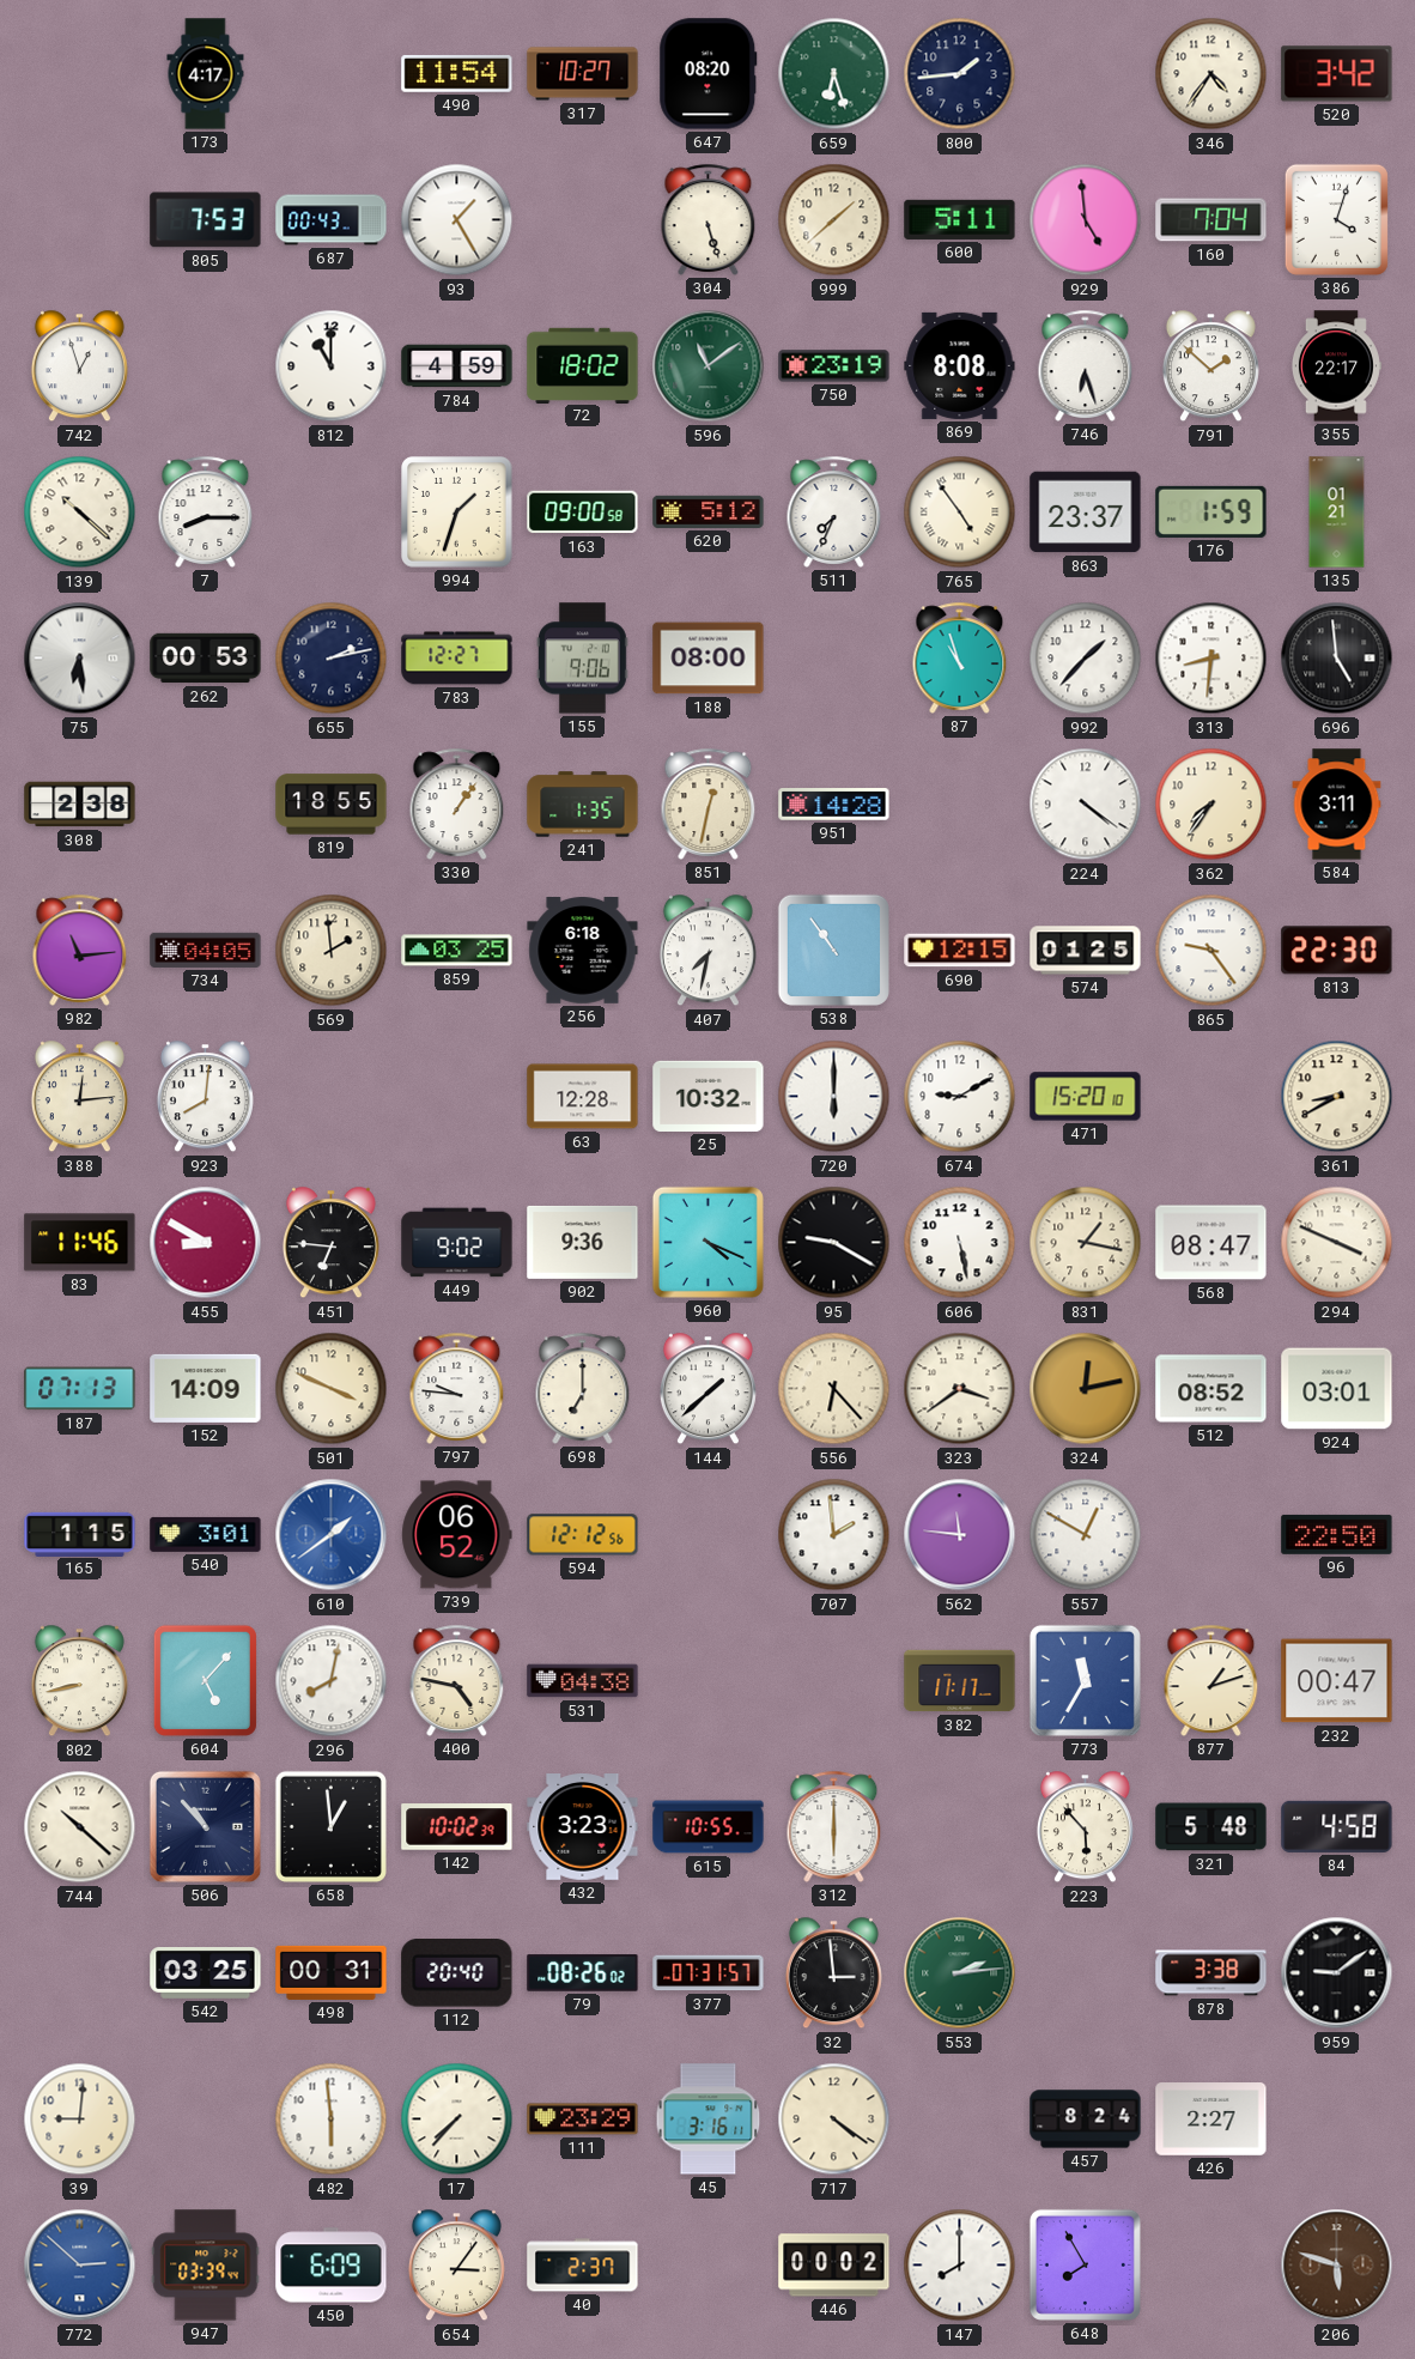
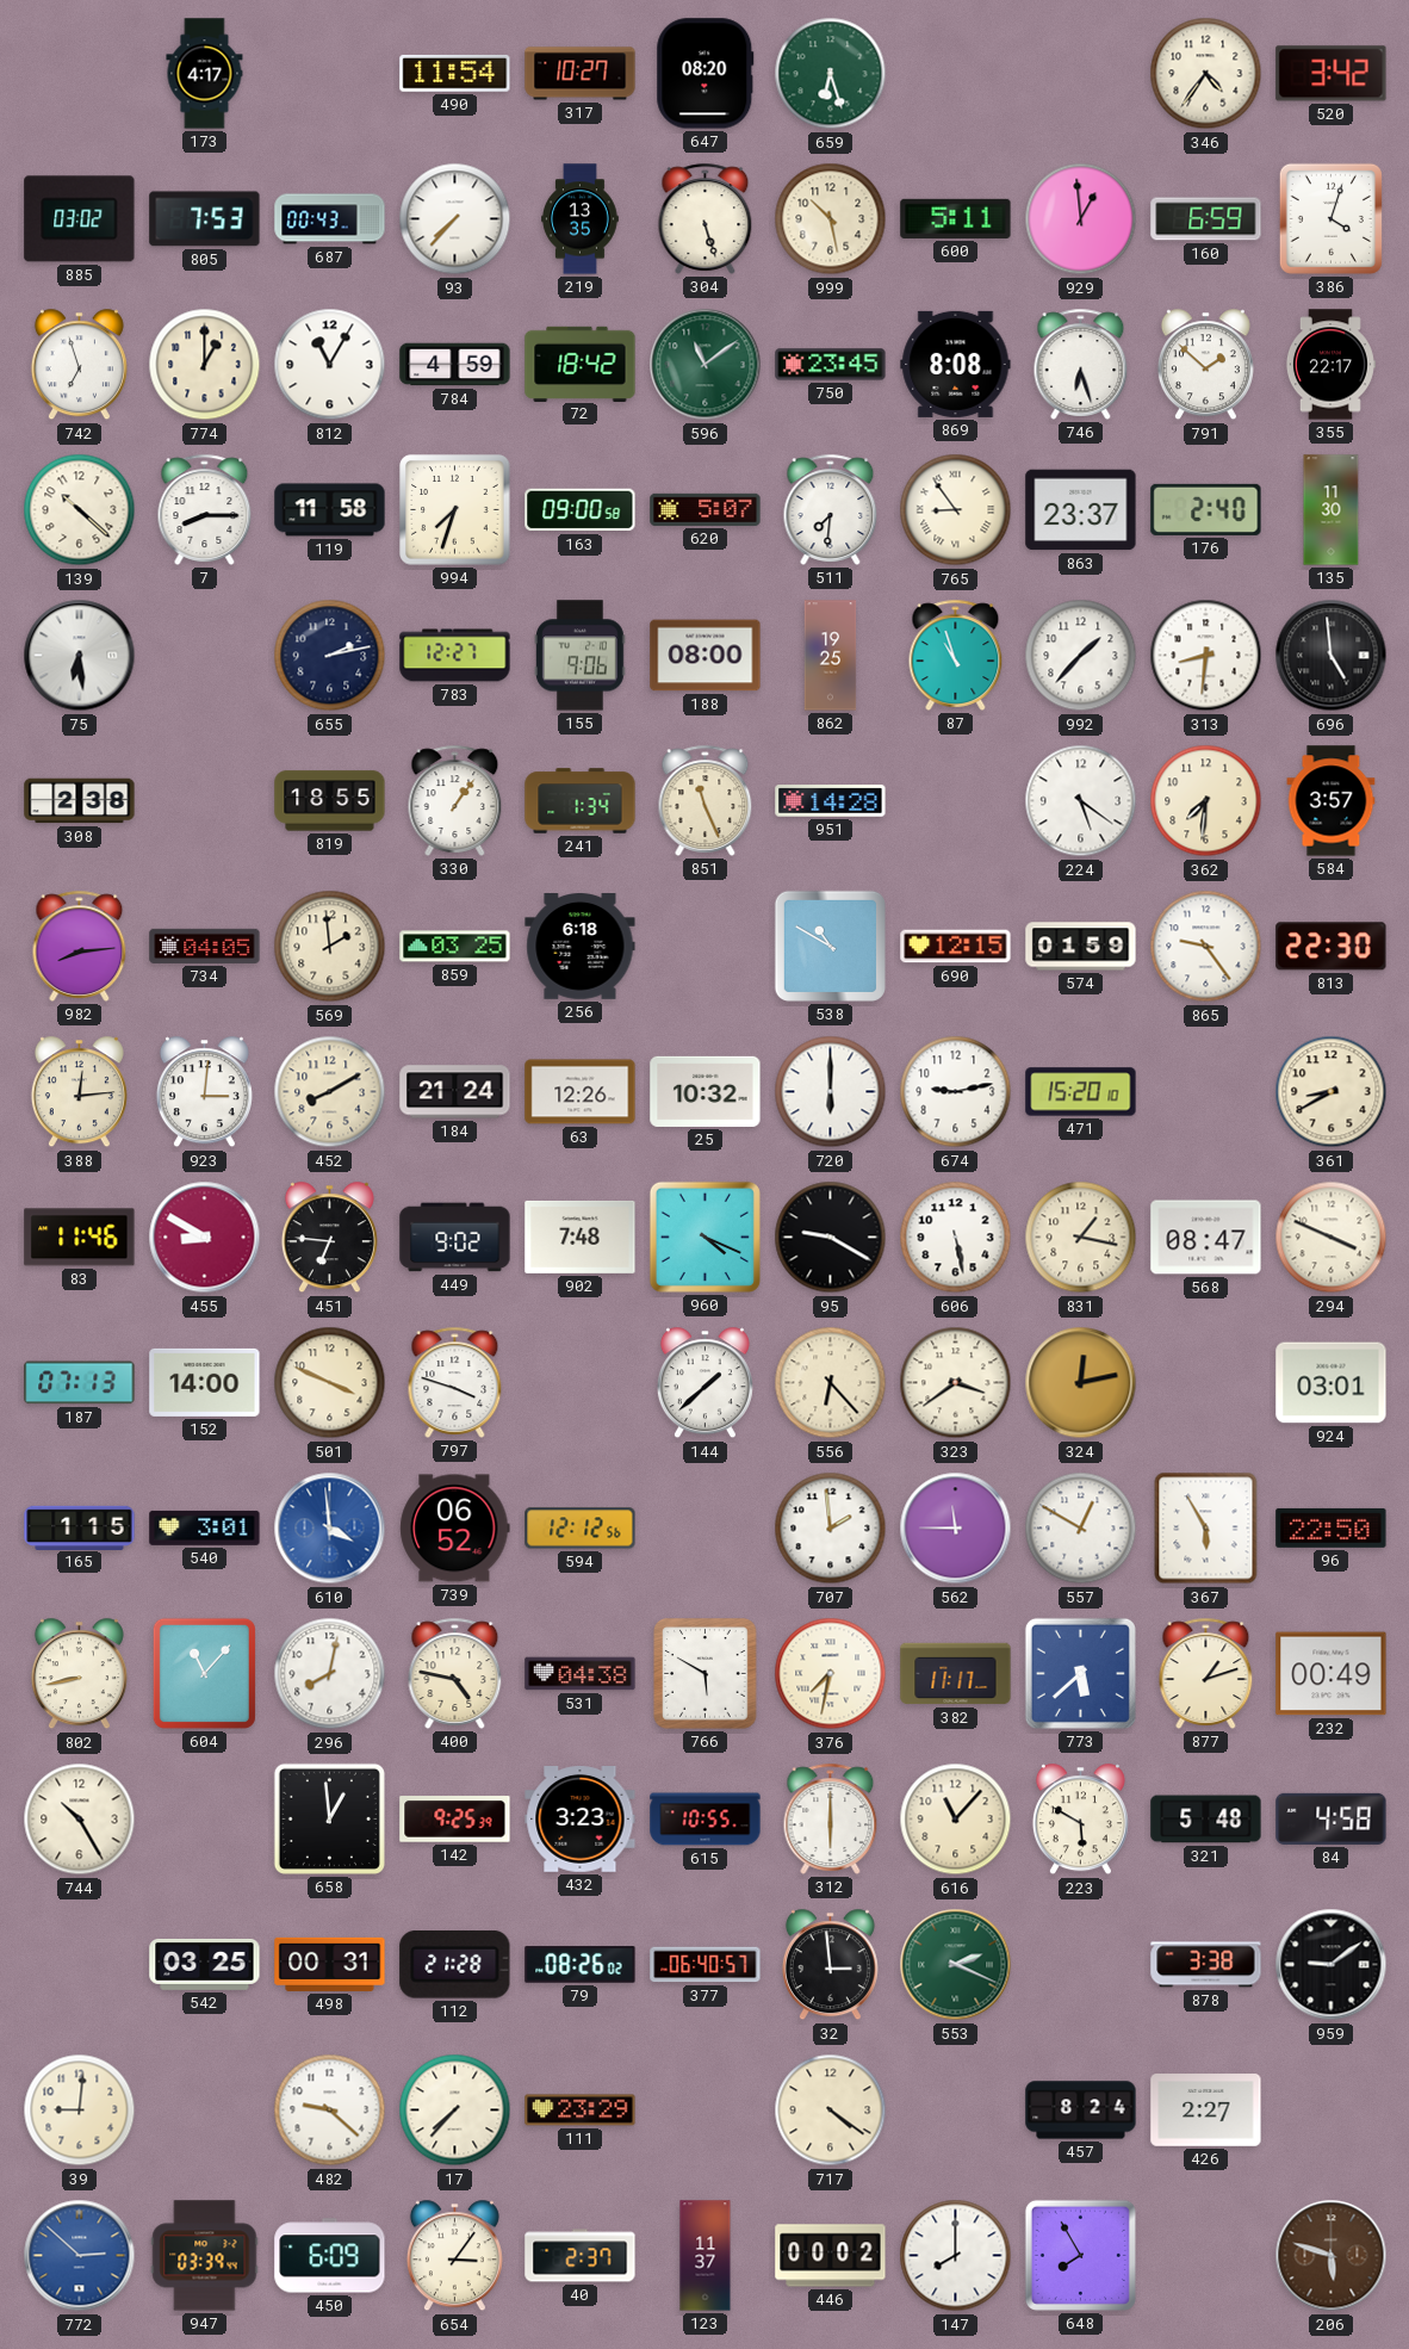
800: 1:44 -> none (960, 74)
885: none -> 03:02 (80, 219)
93: 1:25 -> 7:37 (455, 219)
219: none -> 13:35 (581, 219)
999: 1:38 -> 10:28 (831, 219)
929: 4:59 -> 12:59 (1081, 219)
160: 7:04 -> 6:59 (1206, 219)
742: 12:57 -> 6:57 (79, 365)
774: none -> 1:00 (205, 365)
812: 11:00 -> 11:05 (330, 365)
72: 18:02 -> 18:42 (581, 364)
750: 23:19 -> 23:45 (831, 365)
119: none -> 11:58 (330, 510)
994: 1:33 -> 7:33 (455, 510)
620: 5:12 -> 5:07 (706, 509)
511: 7:34 -> 7:31 (831, 509)
765: 4:54 -> 8:54 (956, 510)
176: 1:59 -> 2:40 (1206, 509)
135: 01:21 -> 11:30 (1332, 510)
262: 00:53 -> none (206, 659)
862: none -> 19:25 (831, 656)
241: 1:35 -> 1:34 (581, 801)
851: 12:32 -> 11:26 (706, 800)
224: 4:21 -> 5:21 (1081, 801)
362: 7:36 -> 7:31 (1206, 801)
584: 3:11 -> 3:57 (1332, 801)
982: 11:14 -> 8:14 (80, 946)
407: 7:32 -> none (707, 951)
538: 10:54 -> 10:50 (830, 946)
574: 01:25 -> 01:59 (1081, 947)
923: 8:01 -> 3:01 (204, 1092)
452: none -> 8:10 (330, 1092)
184: none -> 21:24 (455, 1092)
63: 12:28 -> 12:26 (581, 1092)
674: 9:10 -> 9:13 (956, 1092)
902: 9:36 -> 7:48 (581, 1237)
152: 14:09 -> 14:00 (205, 1382)
797: 9:46 -> 3:48 (455, 1382)
698: 7:00 -> none (583, 1388)
512: 08:52 -> none (1211, 1389)
610: 1:39 -> 3:59 (330, 1529)
562: 11:46 -> 11:45 (956, 1529)
367: none -> 5:55 (1206, 1529)
604: 5:07 -> 11:07 (204, 1673)
766: none -> 5:50 (706, 1674)
376: none -> 7:32 (831, 1674)
773: 11:35 -> 5:38 (1080, 1673)
232: 00:47 -> 00:49 (1332, 1674)
744: 10:22 -> 10:25 (80, 1820)
506: 10:53 -> none (205, 1826)
142: 10:02 -> 9:25 (455, 1820)
616: none -> 11:07 (956, 1820)
223: 5:53 -> 5:50 (1080, 1820)
112: 20:40 -> 21:28 (455, 1965)
377: 07:31 -> 06:40 (706, 1965)
553: 2:14 -> 2:19 (956, 1965)
482: 5:59 -> 9:22 (330, 2111)
45: 3:16 -> none (709, 2120)
123: none -> 11:37 (706, 2256)
